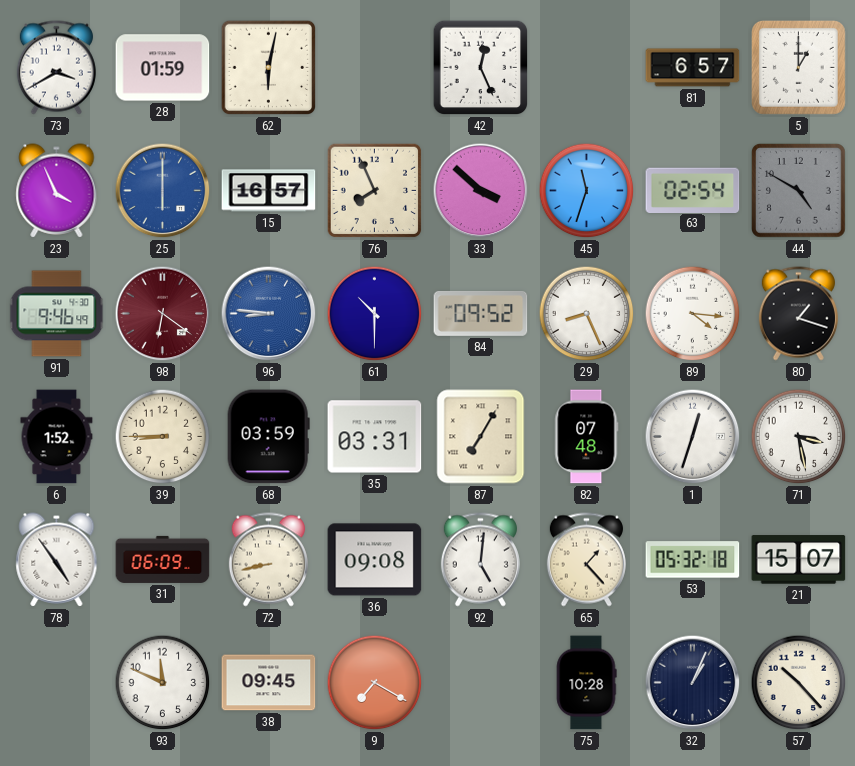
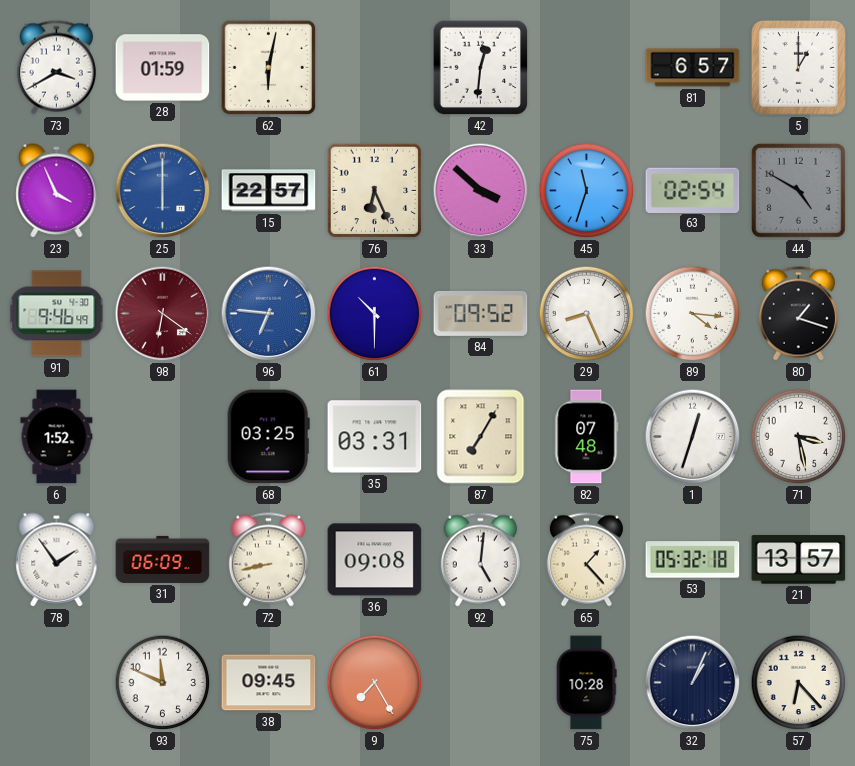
42: 12:26 -> 12:31 (481, 68)
15: 16:57 -> 22:57 (269, 191)
76: 7:56 -> 6:26 (375, 191)
96: 8:46 -> 6:46 (269, 314)
39: 8:45 -> none (163, 437)
68: 03:59 -> 03:25 (268, 437)
78: 4:54 -> 1:54 (57, 560)
21: 15:07 -> 13:57 (799, 560)
9: 7:20 -> 7:25 (375, 683)
57: 10:23 -> 6:23 (799, 683)
